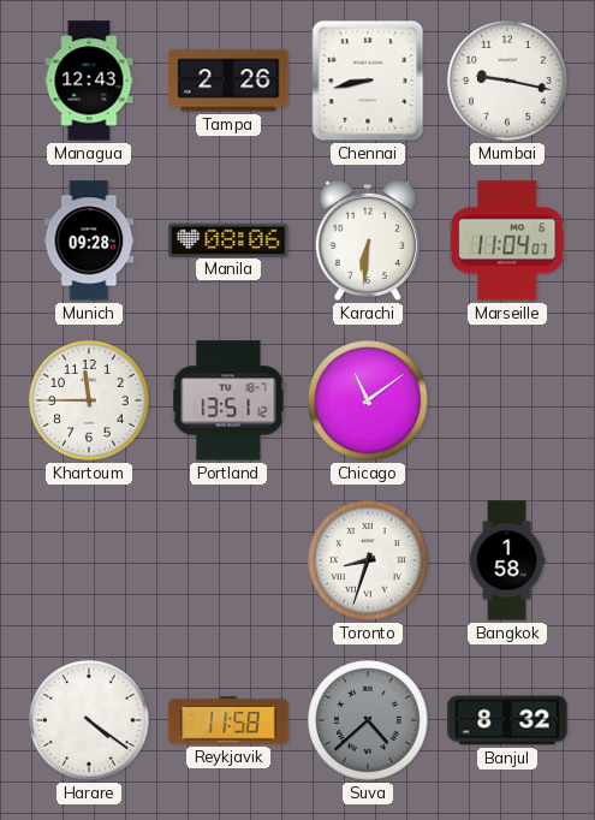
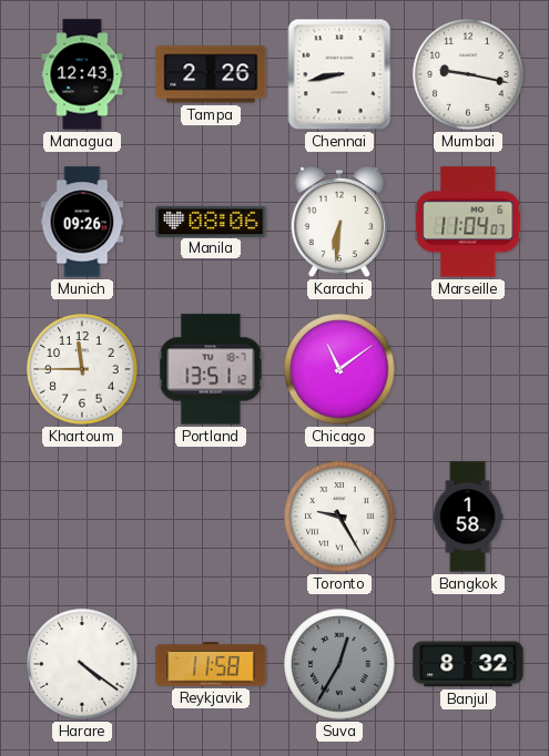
Munich: 09:28 -> 09:26 (82, 222)
Toronto: 8:33 -> 9:25 (339, 517)
Suva: 4:38 -> 12:35 (339, 664)
